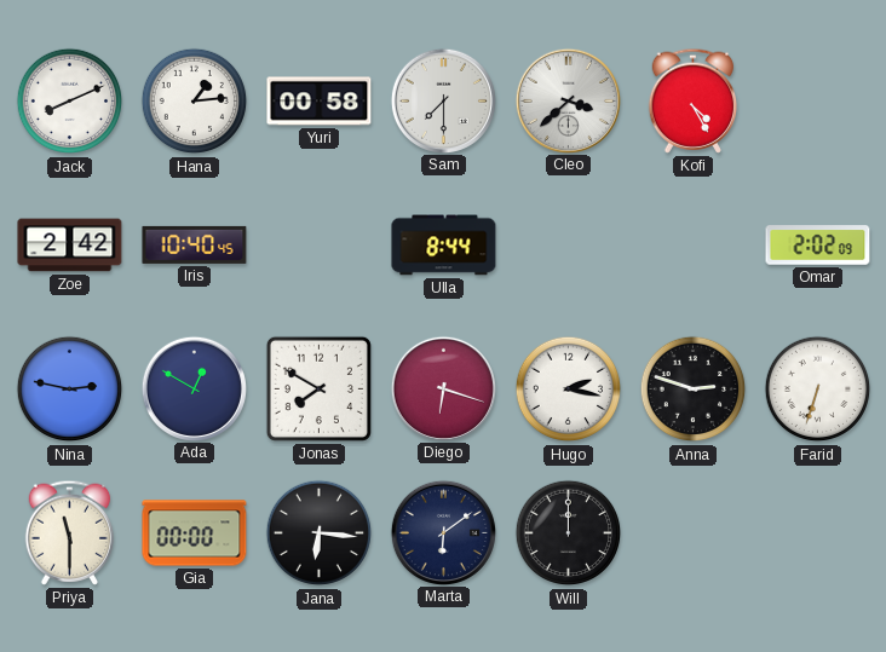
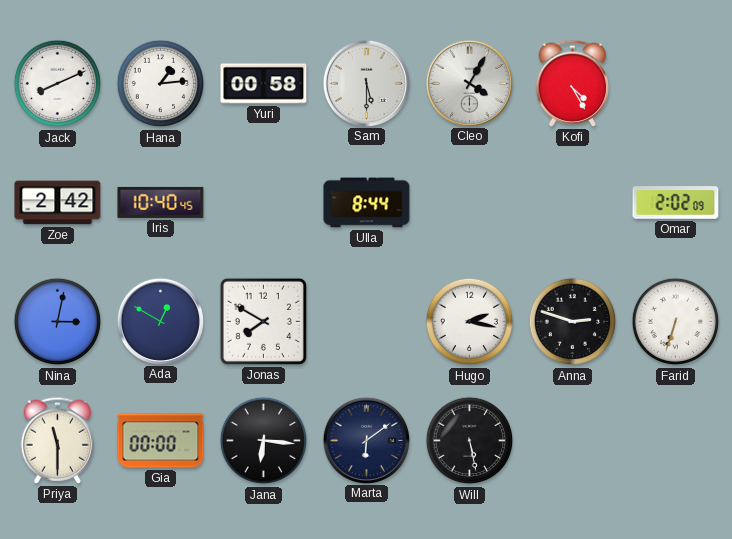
Sam: 7:30 -> 5:30 (366, 83)
Cleo: 3:38 -> 4:05 (469, 83)
Nina: 2:47 -> 3:02 (58, 322)
Diego: 6:18 -> none (443, 388)
Will: 12:00 -> 5:28 (470, 441)
